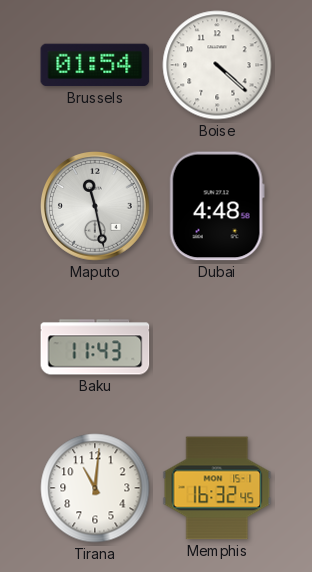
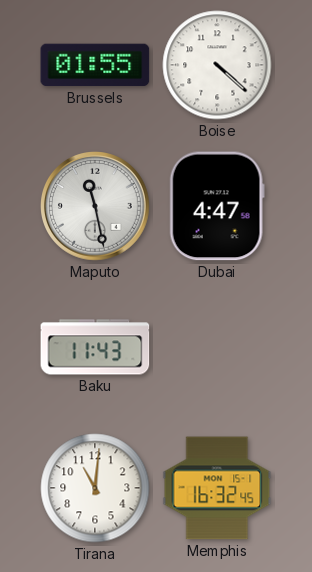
Brussels: 01:54 -> 01:55 (95, 65)
Dubai: 4:48 -> 4:47 (217, 206)
